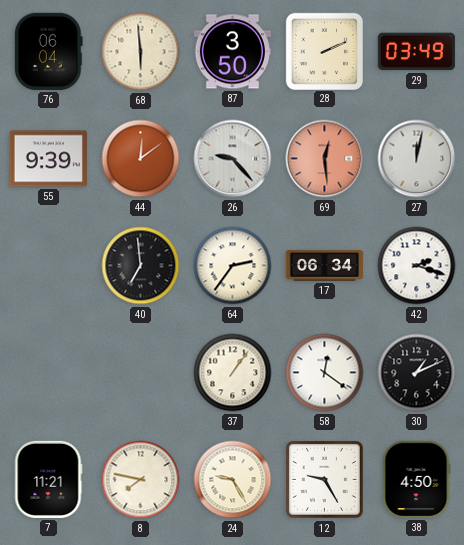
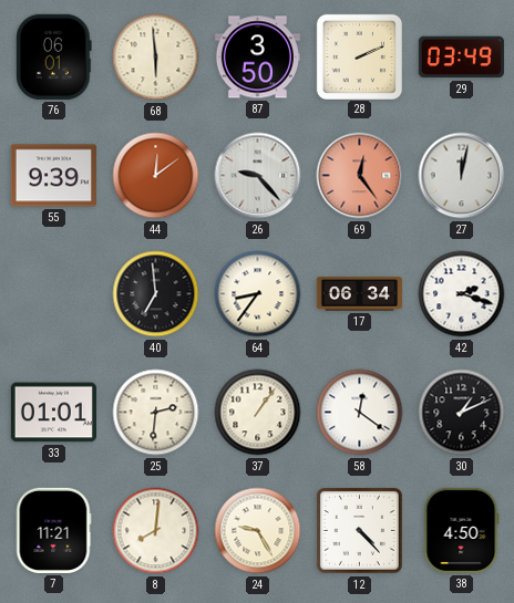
76: 06:04 -> 06:01 (54, 56)
69: 12:29 -> 12:24 (360, 176)
64: 2:36 -> 8:36 (258, 294)
33: none -> 01:01 (53, 413)
25: none -> 2:31 (156, 413)
8: 7:47 -> 8:01 (156, 531)
12: 9:25 -> 4:23 (359, 530)
